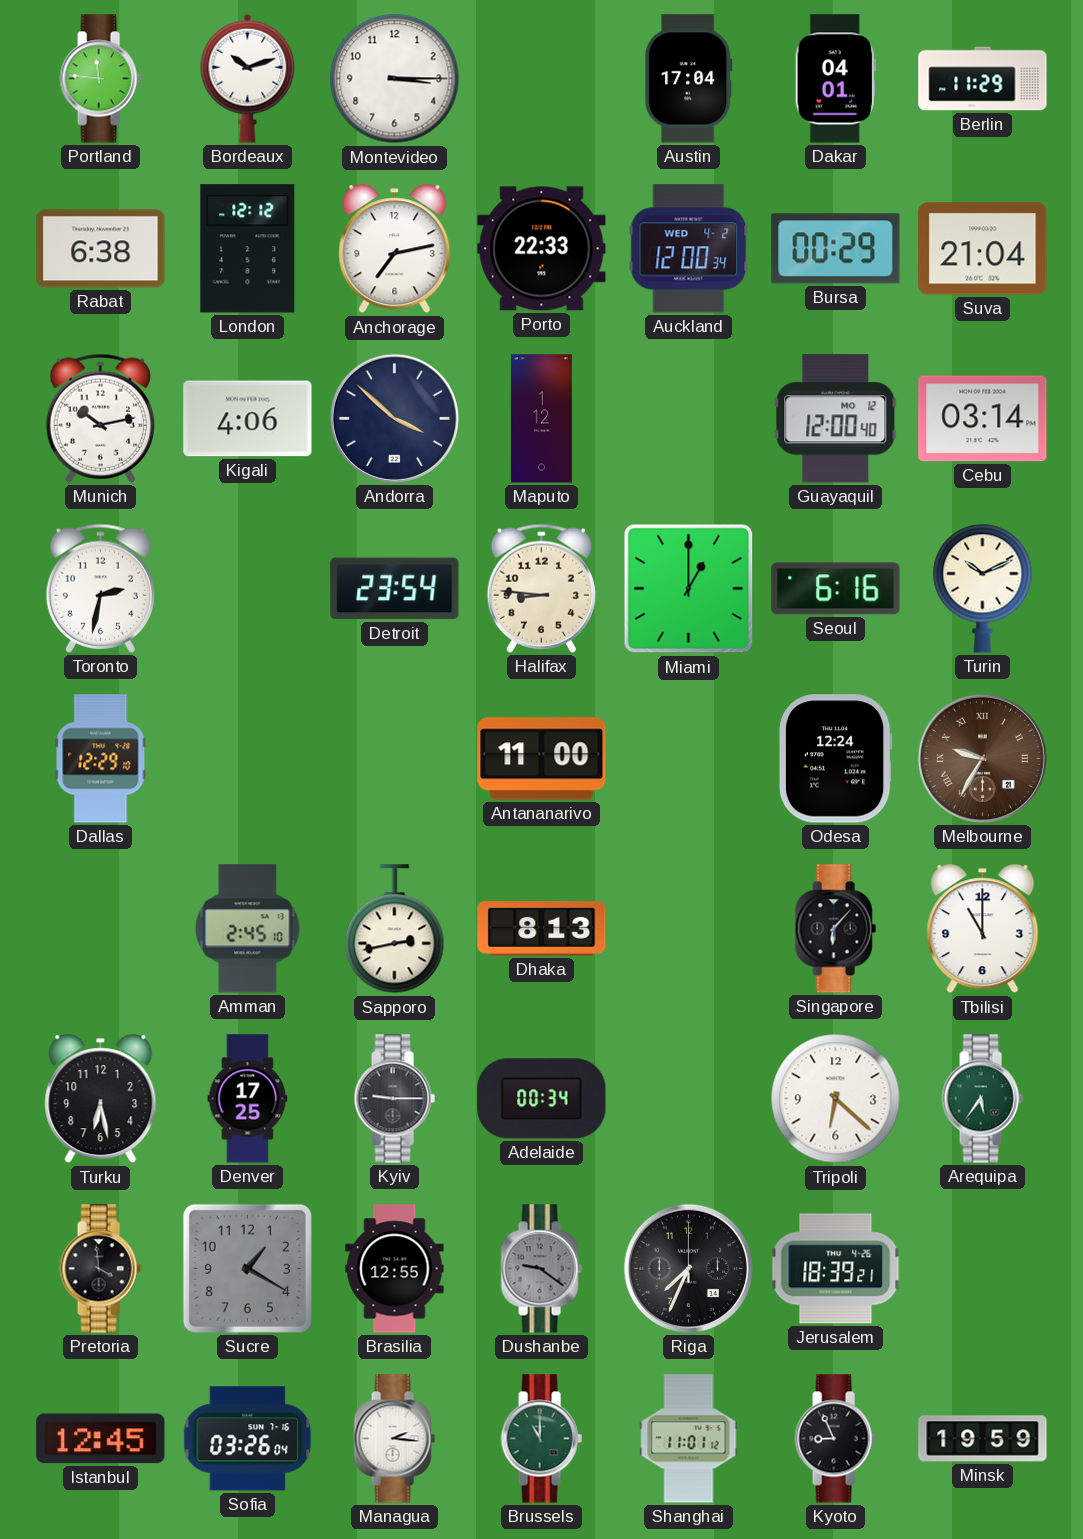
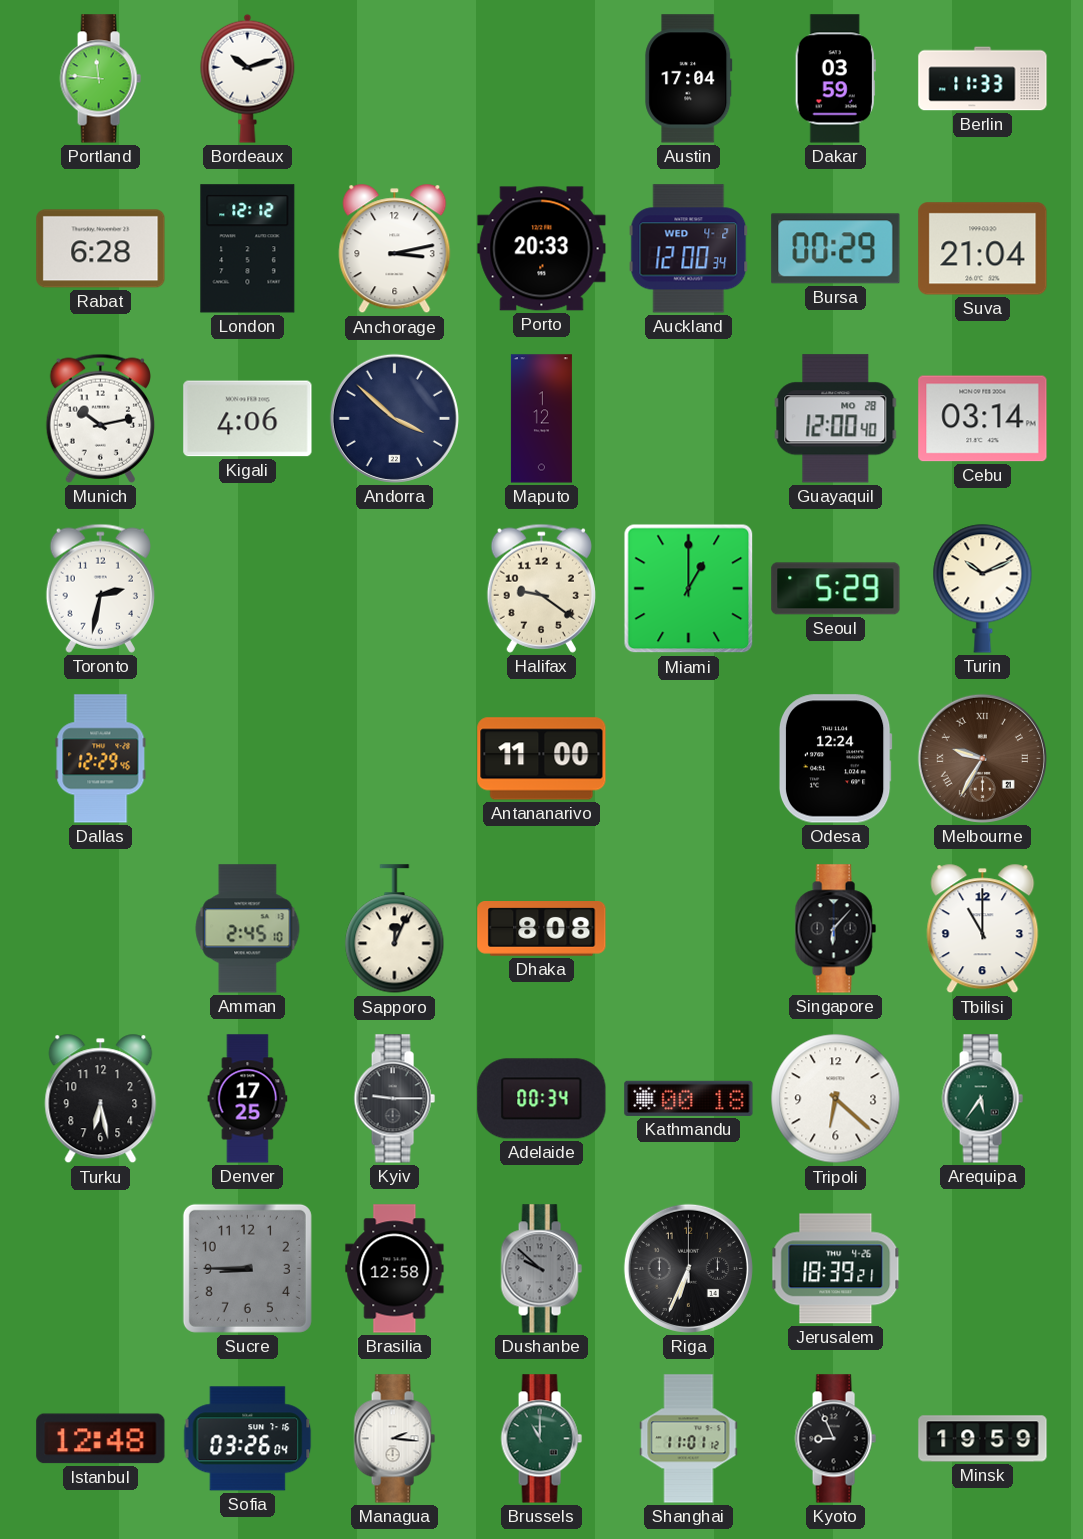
Montevideo: 3:15 -> none (395, 79)
Dakar: 04:01 -> 03:59 (835, 79)
Berlin: 11:29 -> 11:33 (983, 79)
Rabat: 6:38 -> 6:28 (101, 249)
Anchorage: 7:13 -> 3:13 (395, 249)
Porto: 22:33 -> 20:33 (542, 249)
Guayaquil date: MO 12 -> MO 28 (836, 419)
Detroit: 23:54 -> none (395, 589)
Halifax: 8:46 -> 9:21 (541, 588)
Seoul: 6:16 -> 5:29 (836, 589)
Dallas: 12:29:10 -> 12:29:46 (101, 759)
Sapporo: 2:43 -> 12:04 (395, 929)
Dhaka: 8:13 -> 8:08 (542, 929)
Kathmandu: none -> 00:18 (689, 1098)
Pretoria: 3:59 -> none (100, 1269)
Sucre: 1:20 -> 8:45 (247, 1268)
Brasilia: 12:55 -> 12:58 (395, 1269)
Dushanbe: 9:21 -> 9:52 (541, 1269)
Riga: 7:34 -> 6:34 (688, 1268)
Istanbul: 12:45 -> 12:48 (101, 1439)
